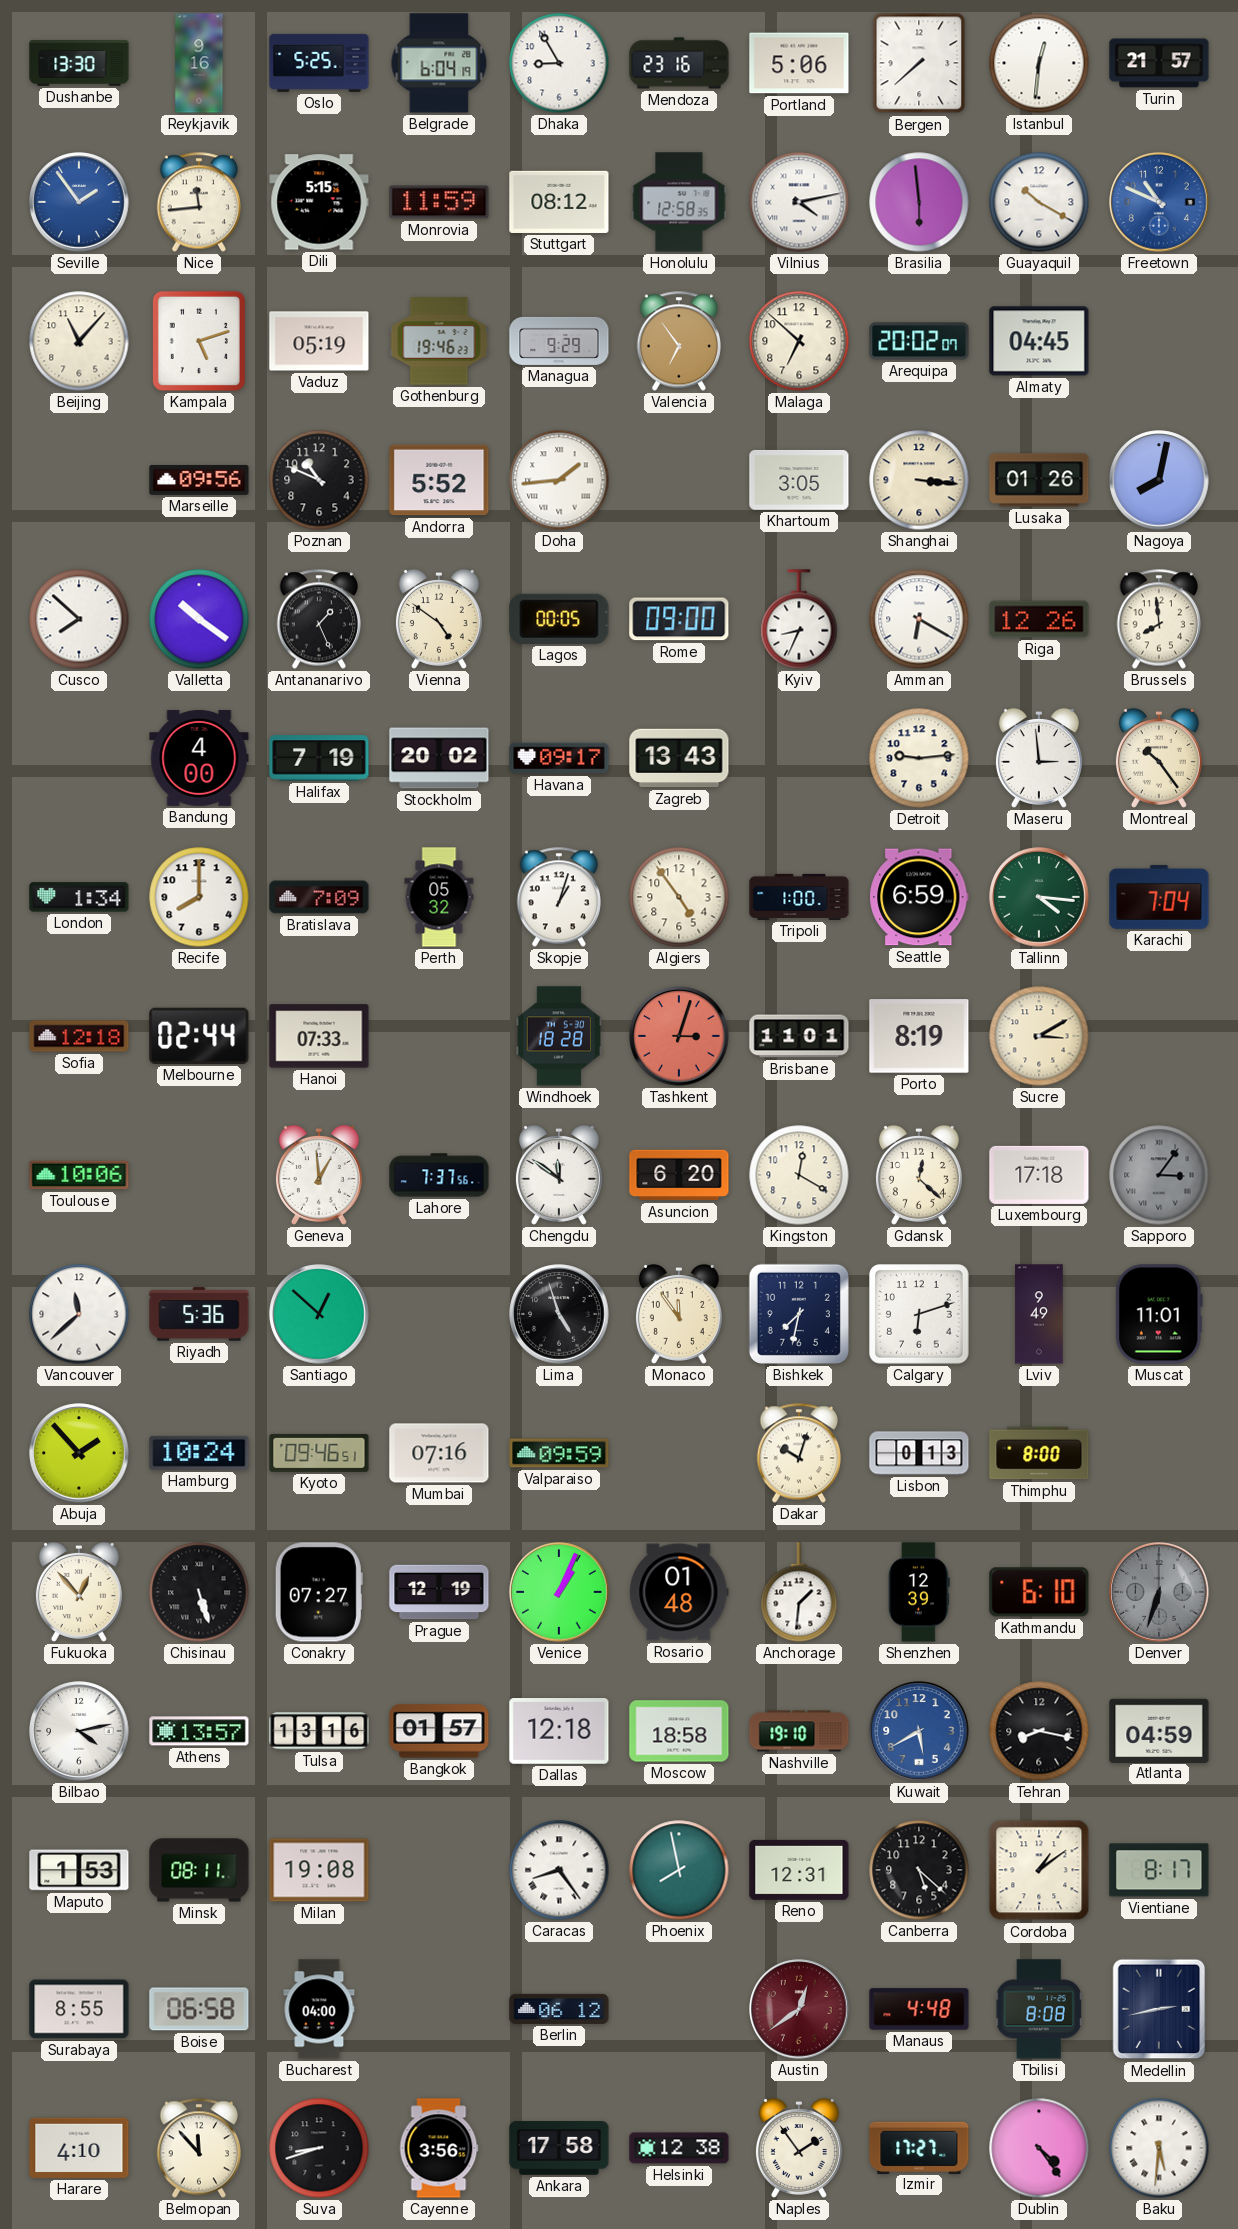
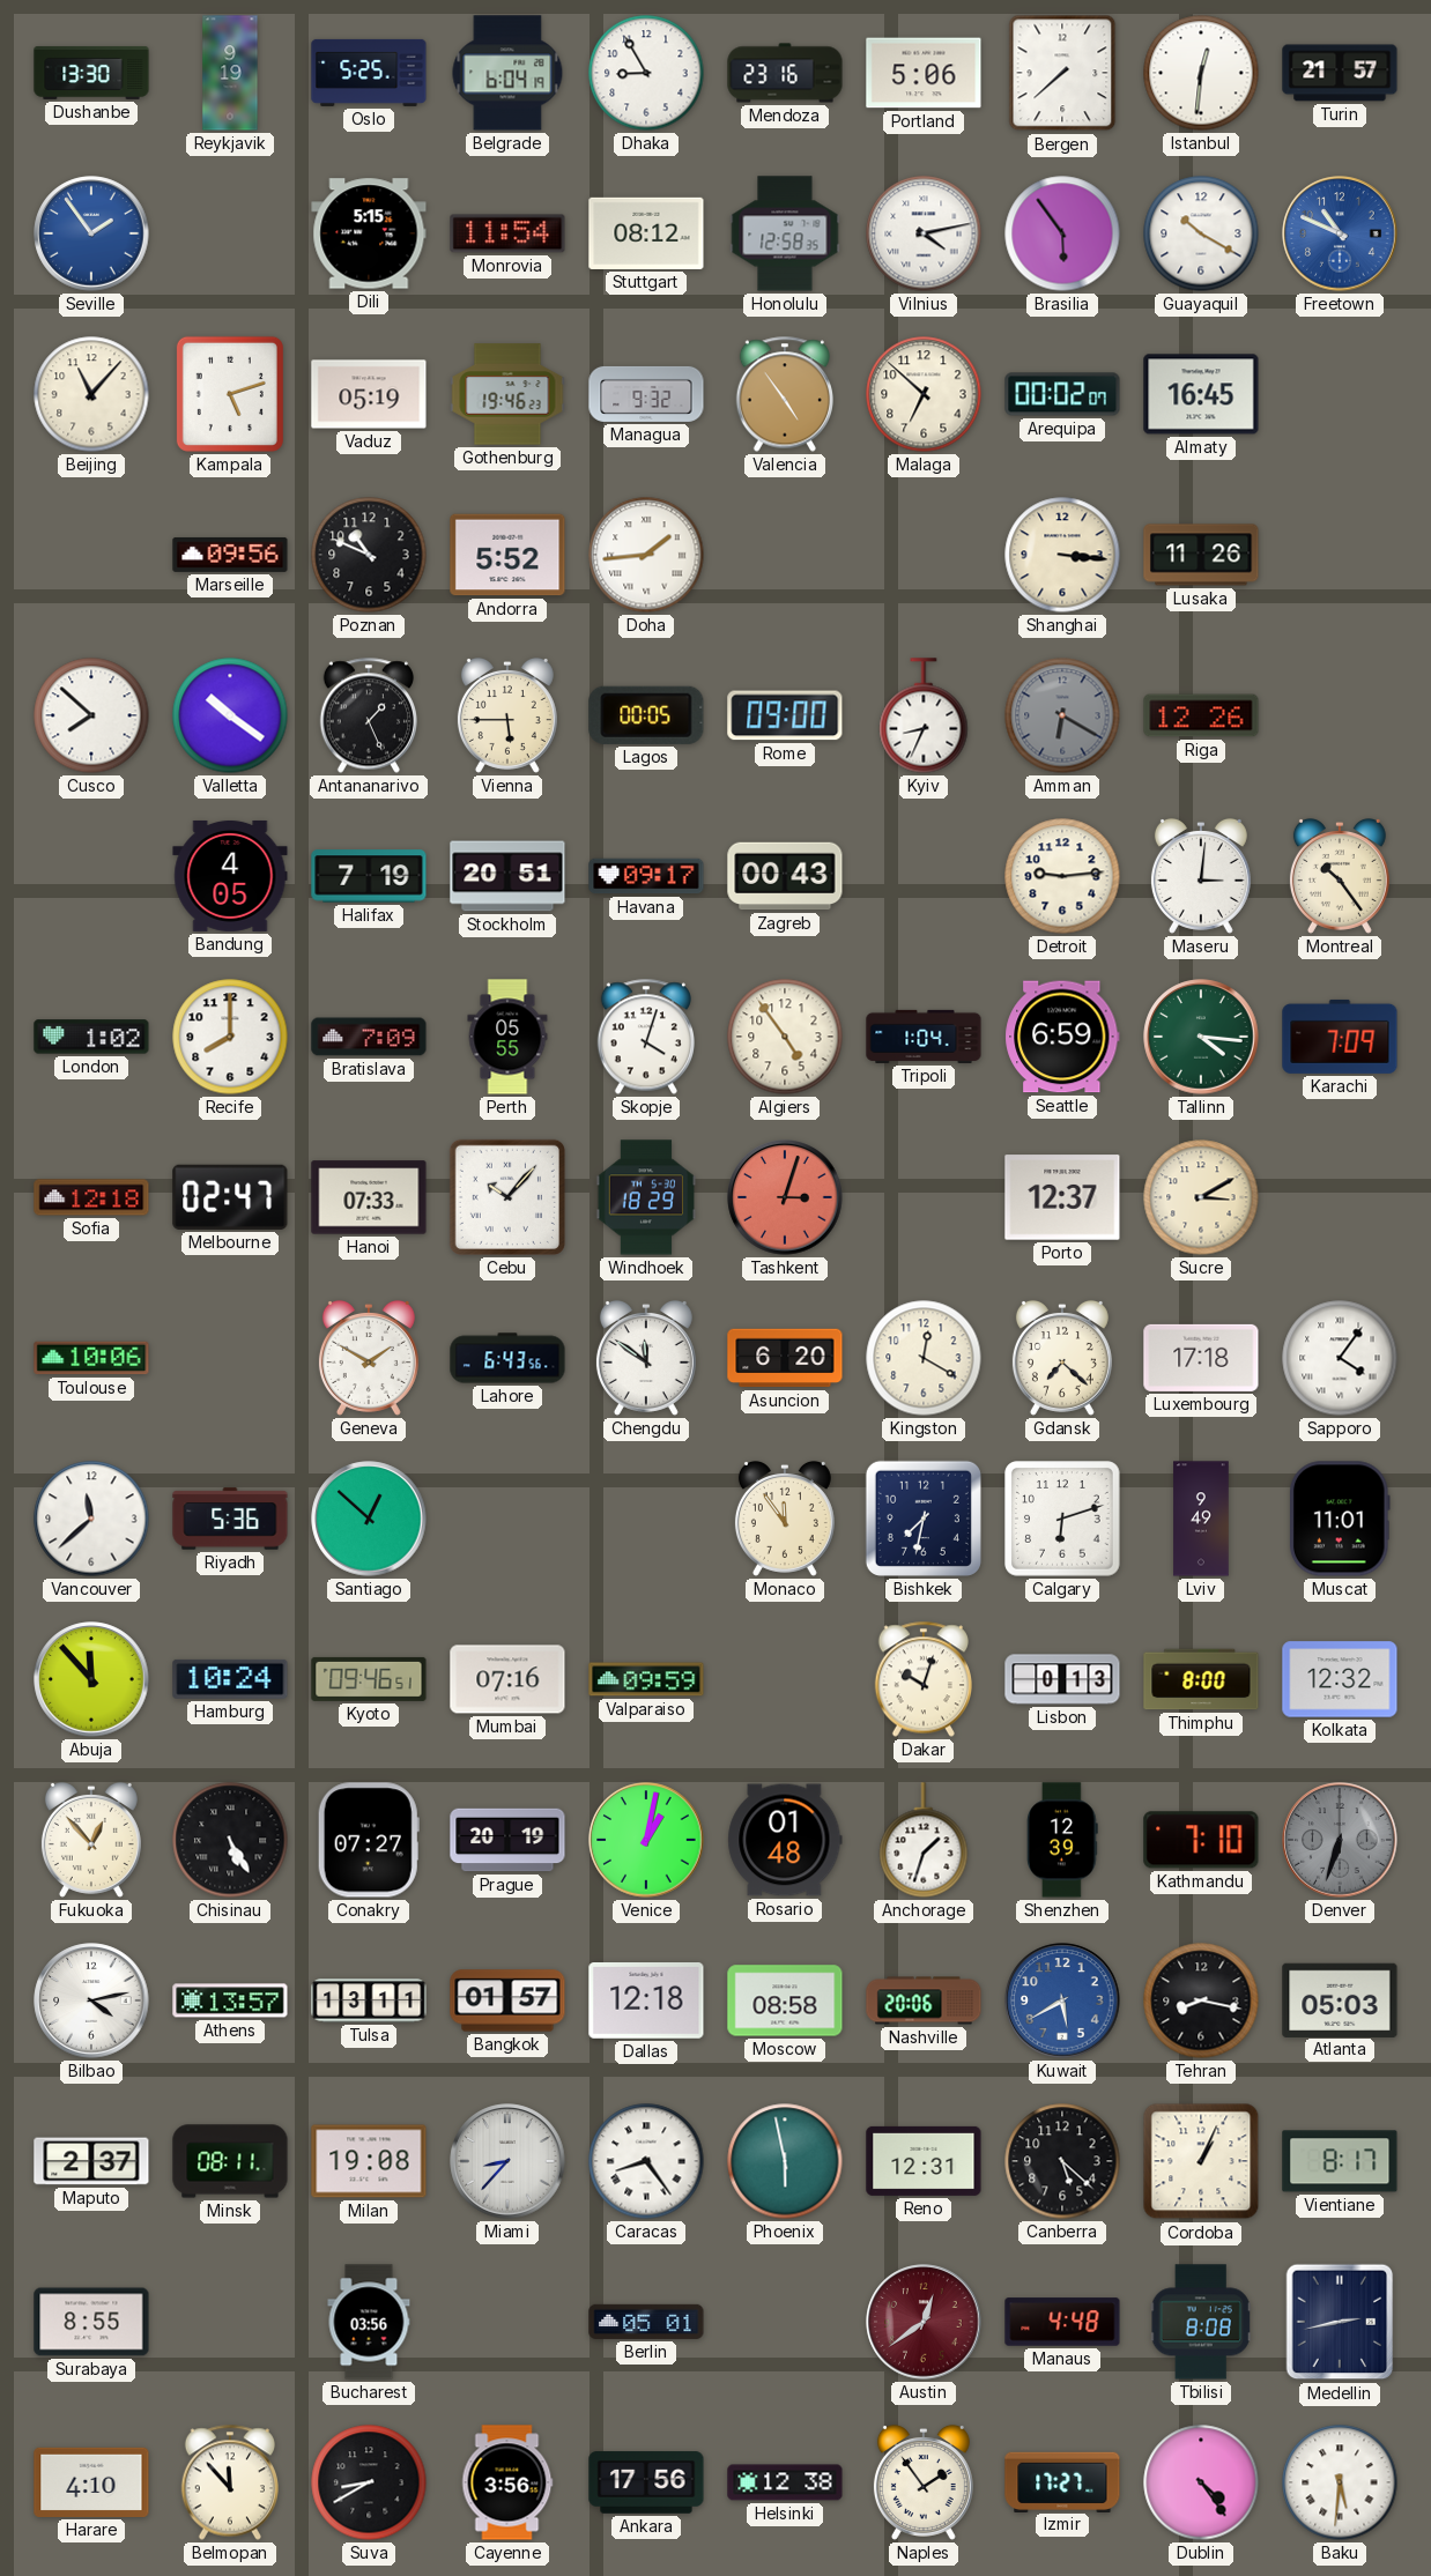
Reykjavik: 9:16 -> 9:19 (230, 73)
Nice: 11:44 -> none (198, 202)
Monrovia: 11:59 -> 11:54 (507, 233)
Brasilia: 5:59 -> 5:54 (1062, 233)
Managua: 9:29 -> 9:32 (646, 394)
Valencia: 6:54 -> 4:54 (784, 394)
Arequipa: 20:02 -> 00:02 (1062, 394)
Almaty: 04:45 -> 16:45 (1201, 394)
Khartoum: 3:05 -> none (799, 480)
Lusaka: 01:26 -> 11:26 (1201, 555)
Nagoya: 8:02 -> none (1159, 480)
Vienna: 4:51 -> 5:45 (507, 715)
Amman dial: white -> grey (1062, 715)
Brussels: 7:59 -> none (1158, 619)
Bandung: 4:00 -> 4:05 (230, 876)
Stockholm: 20:02 -> 20:51 (507, 876)
Zagreb: 13:43 -> 00:43 (785, 876)
Maseru: 2:59 -> 3:01 (1201, 876)
London: 1:34 -> 1:02 (91, 1037)
Perth: 05:32 -> 05:55 (507, 1037)
Skopje: 1:03 -> 4:03 (645, 1037)
Tripoli: 1:00 -> 1:04 (924, 1037)
Karachi: 7:04 -> 7:09 (1340, 1037)
Melbourne: 02:44 -> 02:47 (230, 1197)
Cebu: none -> 10:07 (507, 1197)
Windhoek: 18:28 -> 18:29 (646, 1197)
Brisbane: 11:01 -> none (799, 1036)
Porto: 8:19 -> 12:37 (1062, 1197)
Geneva: 12:59 -> 1:50 (369, 1358)
Lahore: 7:37 -> 6:43 (507, 1358)
Gdansk: 12:22 -> 7:22 (1062, 1358)
Sapporo: 3:06 -> 4:06 (1340, 1358)
Sapporo dial: grey -> white (1340, 1358)
Lima: 4:57 -> none (559, 1314)
Abuja: 1:53 -> 11:53 (91, 1679)
Kolkata: none -> 12:32 (1340, 1679)
Chisinau: 5:27 -> 5:25 (230, 1840)
Prague: 12:19 -> 20:19 (507, 1840)
Venice: 1:04 -> 1:02 (646, 1840)
Anchorage: 1:31 -> 1:33 (924, 1840)
Kathmandu: 6:10 -> 7:10 (1201, 1840)
Tulsa: 13:16 -> 13:11 (369, 2000)
Moscow: 18:58 -> 08:58 (785, 2000)
Nashville: 19:10 -> 20:06 (924, 2000)
Atlanta: 04:59 -> 05:03 (1340, 1999)
Maputo: 1:53 -> 2:37 (91, 2161)
Miami: none -> 8:37 (507, 2161)
Phoenix: 7:58 -> 5:58 (785, 2161)
Cordoba: 1:09 -> 1:04 (1201, 2161)
Boise: 06:58 -> none (199, 2009)
Bucharest: 04:00 -> 03:56 (369, 2322)
Berlin: 06:12 -> 05:01 (646, 2322)
Suva: 8:42 -> 8:40 (369, 2482)
Ankara: 17:58 -> 17:56 (646, 2482)
